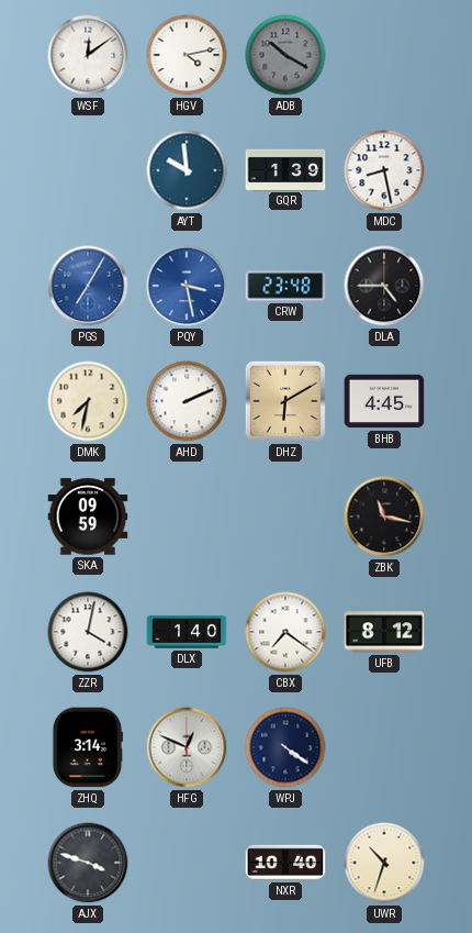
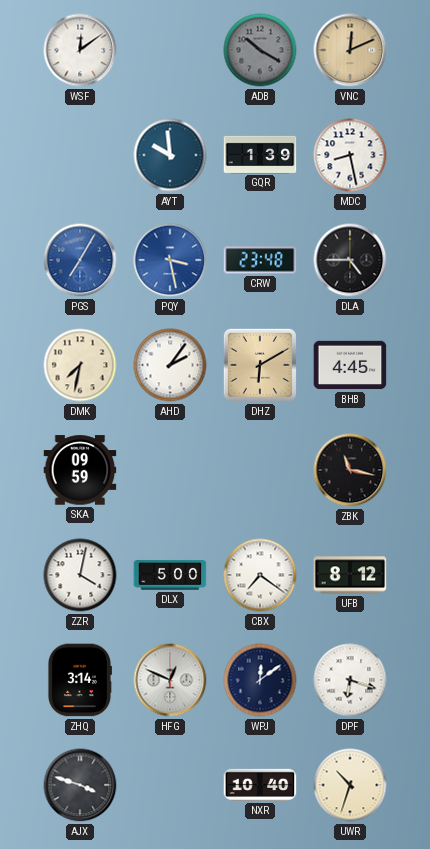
HGV: 4:13 -> none (187, 55)
VNC: none -> 12:11 (350, 50)
AHD: 2:11 -> 2:06 (170, 365)
DLX: 1:40 -> 5:00 (170, 575)
WPJ: 4:21 -> 12:09 (260, 680)
DPF: none -> 6:18 (350, 680)
